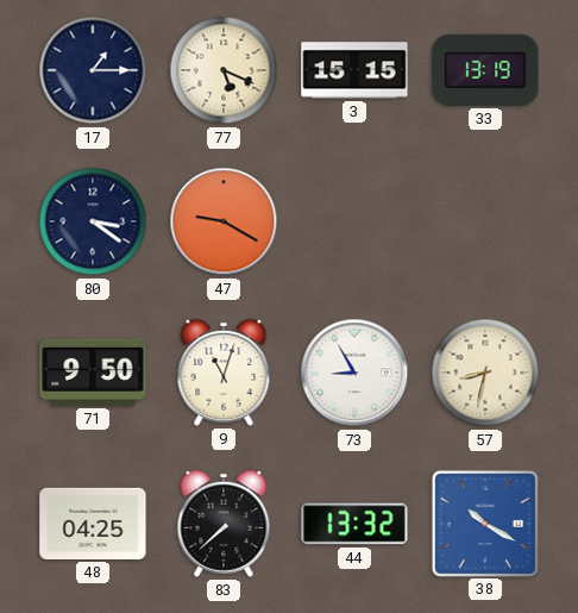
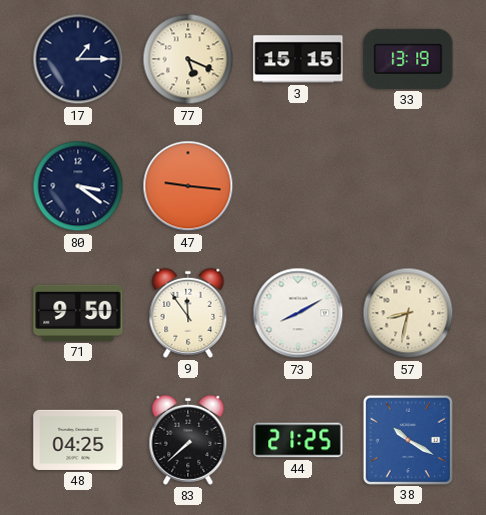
47: 9:20 -> 9:16 (188, 186)
9: 11:03 -> 11:54 (188, 313)
73: 8:55 -> 8:10 (298, 313)
44: 13:32 -> 21:25 (298, 440)
